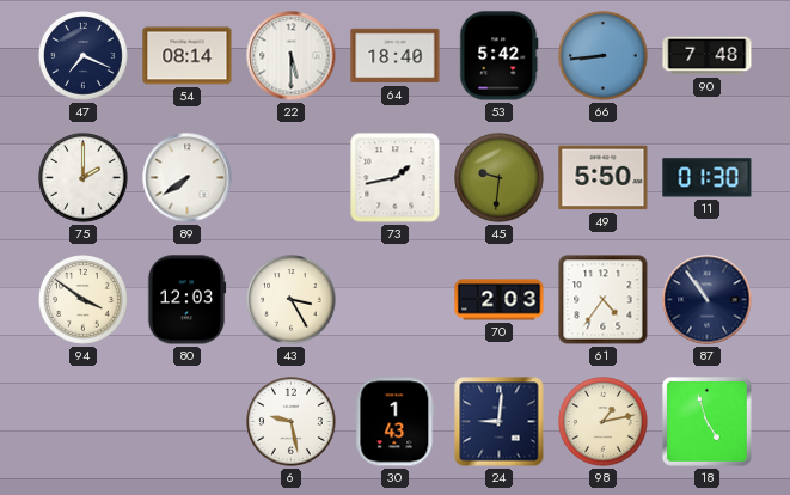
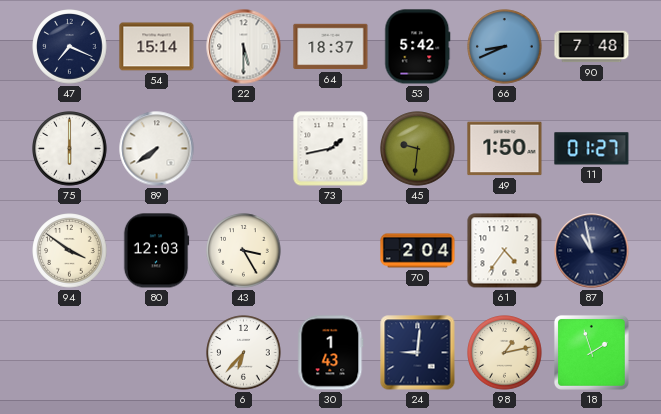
54: 08:14 -> 15:14 (157, 47)
64: 18:40 -> 18:37 (331, 47)
66: 8:44 -> 8:41 (505, 47)
75: 2:00 -> 6:00 (70, 149)
49: 5:50 -> 1:50 (505, 149)
11: 01:30 -> 01:27 (592, 149)
70: 2:03 -> 2:04 (418, 251)
87: 10:54 -> 10:58 (592, 251)
6: 9:28 -> 6:37 (244, 353)
18: 4:57 -> 1:57 (591, 352)
